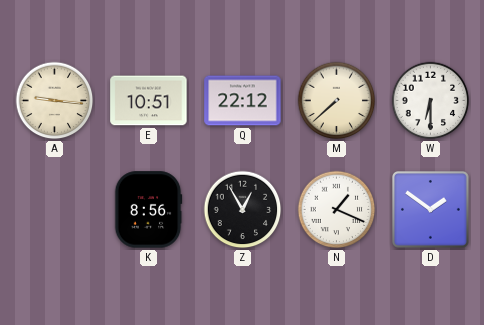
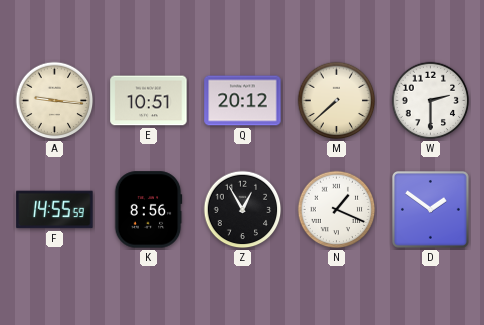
Q: 22:12 -> 20:12 (243, 101)
W: 6:30 -> 2:30 (431, 101)
F: none -> 14:55 (55, 210)
